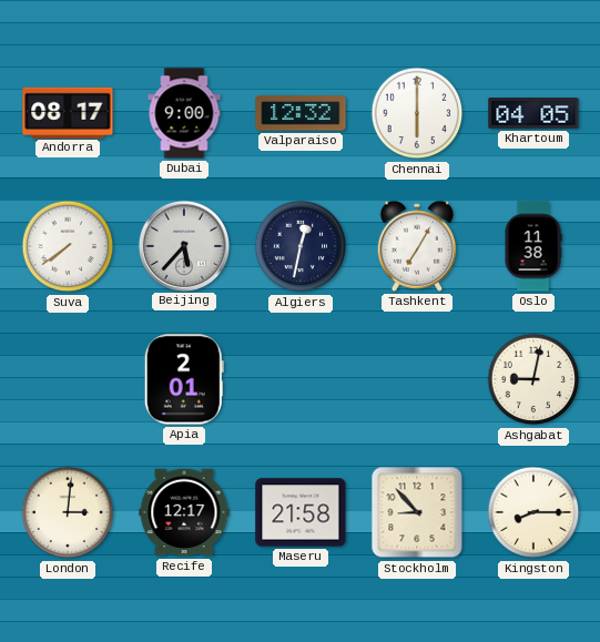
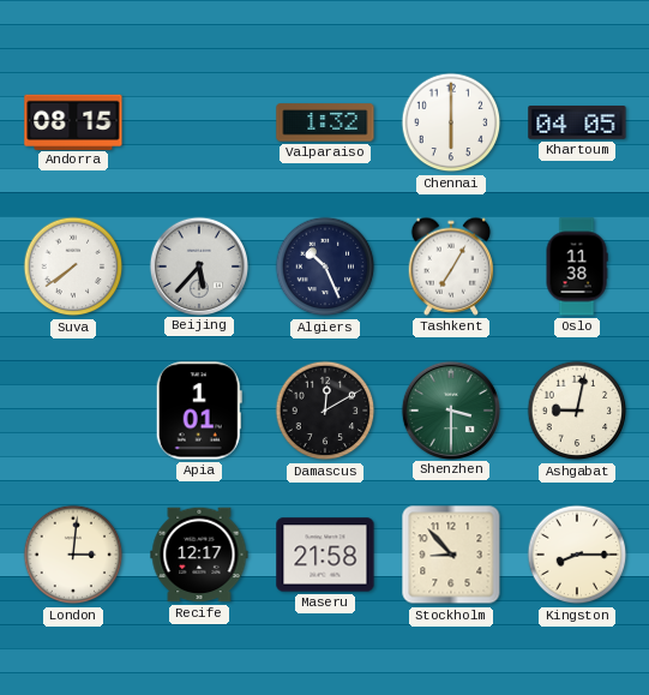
Andorra: 08:17 -> 08:15 (73, 121)
Dubai: 9:00 -> none (184, 113)
Valparaiso: 12:32 -> 1:32 (325, 122)
Algiers: 12:32 -> 10:26 (325, 266)
Apia: 2:01 -> 1:01 (199, 411)
Damascus: none -> 12:10 (325, 411)
Shenzhen: none -> 3:30 (450, 409)
